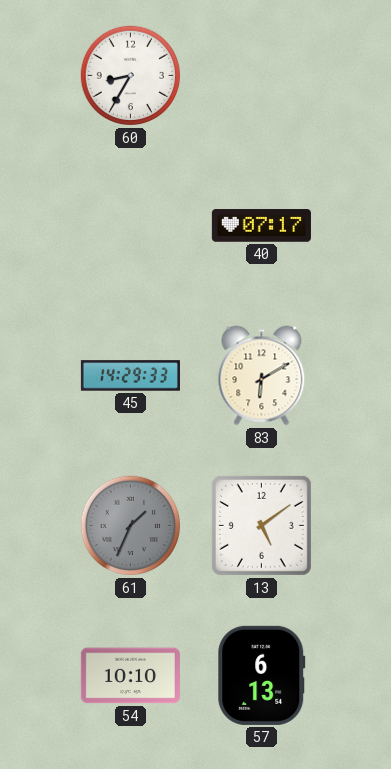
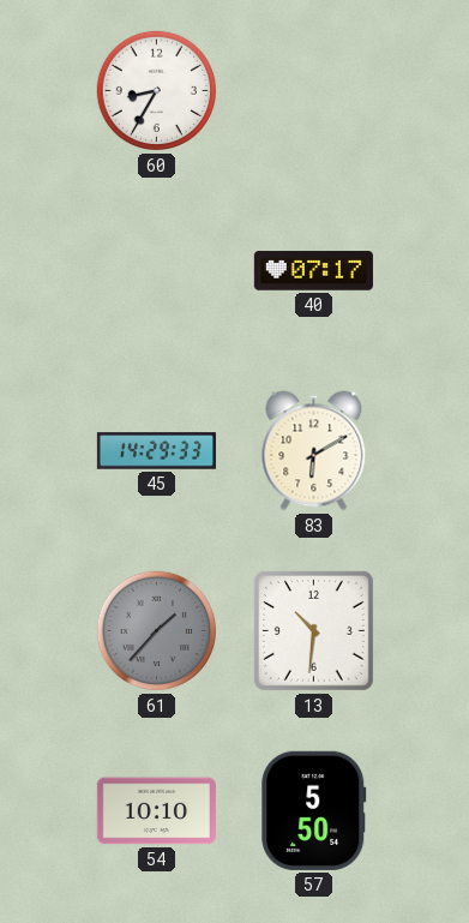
61: 1:34 -> 1:37 (157, 631)
13: 5:09 -> 10:31 (313, 630)
57: 6:13 -> 5:50 (314, 810)
